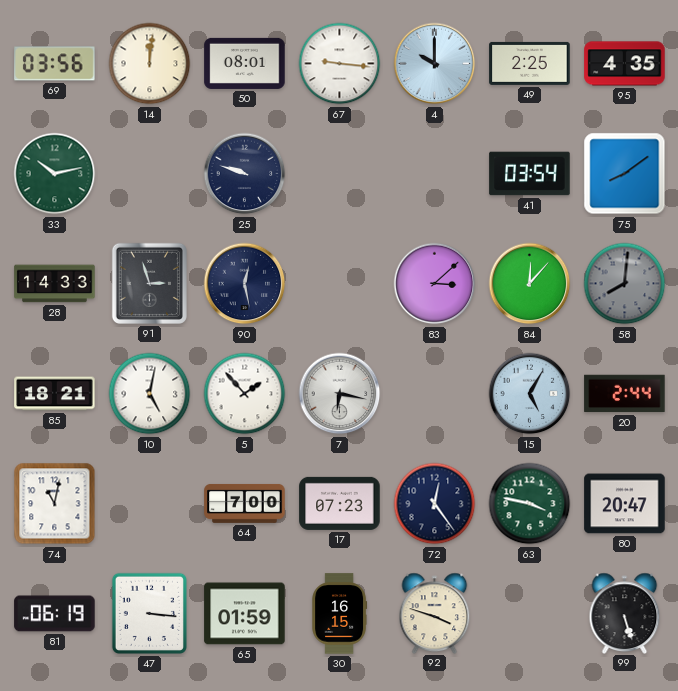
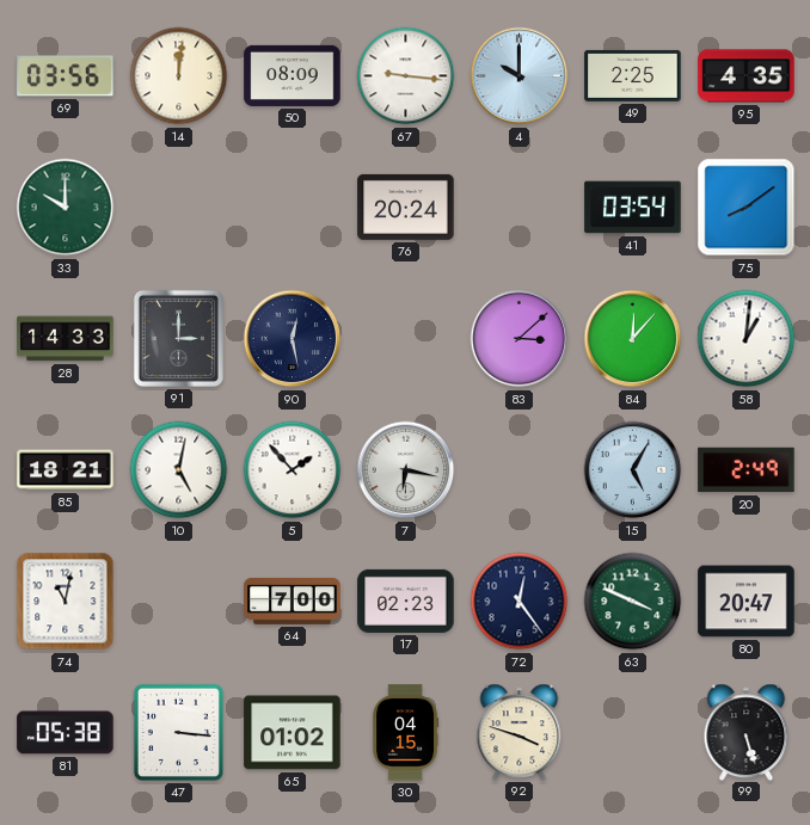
50: 08:01 -> 08:09 (293, 75)
33: 10:13 -> 10:00 (66, 208)
25: 9:48 -> none (245, 174)
76: none -> 20:24 (406, 207)
91: 2:57 -> 3:00 (178, 338)
58: 8:01 -> 1:01 (747, 339)
58 dial: grey -> white (747, 339)
20: 2:44 -> 2:49 (747, 470)
17: 07:23 -> 02:23 (406, 601)
63: 3:47 -> 3:49 (633, 602)
81: 06:19 -> 05:38 (66, 733)
65: 01:59 -> 01:02 (293, 733)
30: 16:15 -> 04:15 (406, 733)
